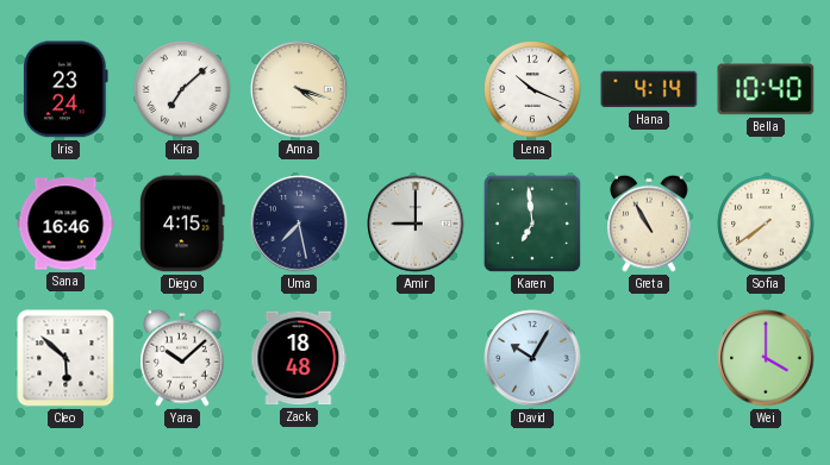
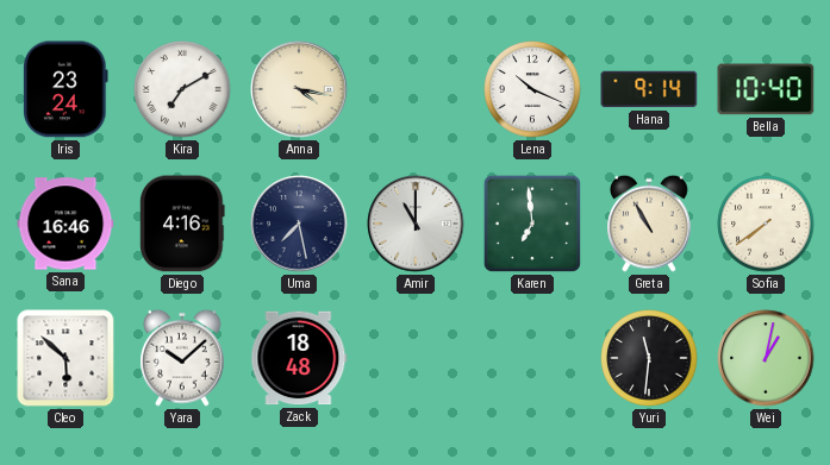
Kira: 7:08 -> 7:10 (182, 89)
Anna: 4:18 -> 4:17 (299, 89)
Hana: 4:14 -> 9:14 (649, 89)
Diego: 4:15 -> 4:16 (182, 224)
Amir: 9:00 -> 11:00 (416, 224)
David: 10:05 -> none (532, 358)
Yuri: none -> 11:31 (649, 358)
Wei: 4:00 -> 1:02 (766, 358)
